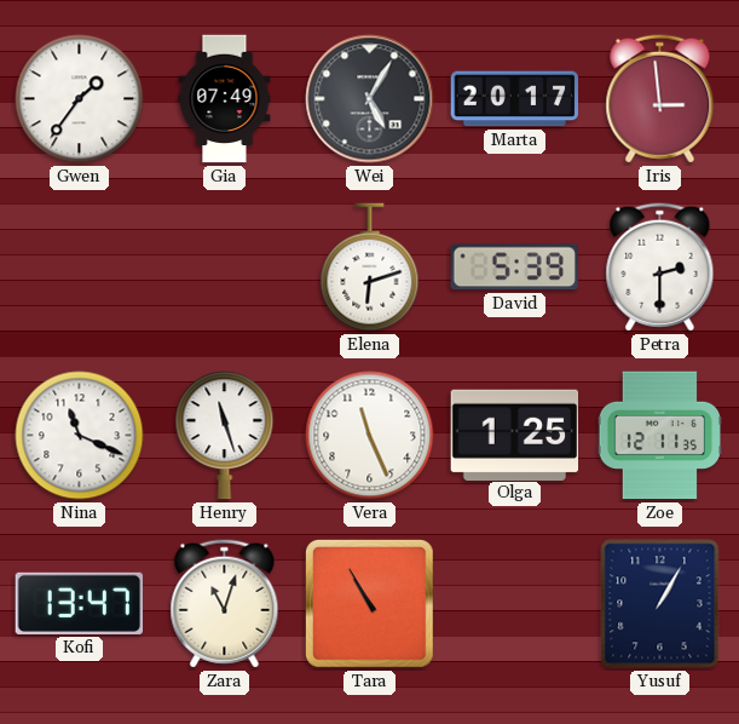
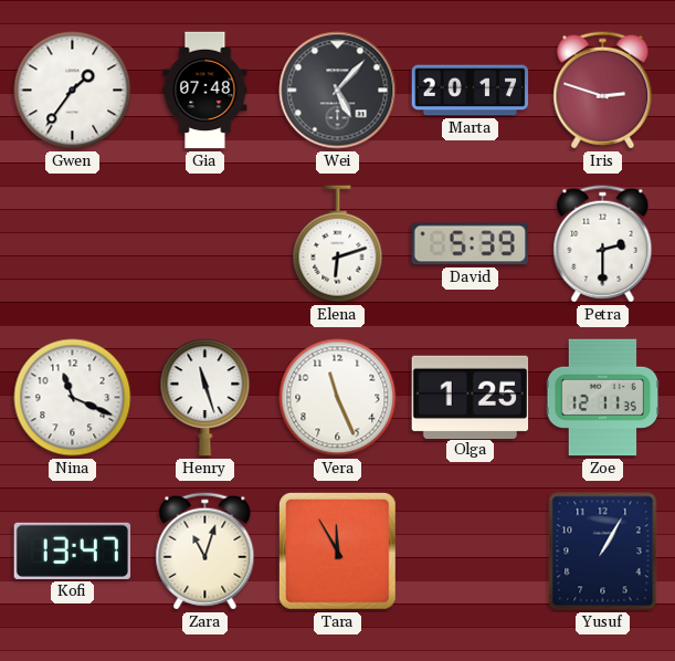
Gia: 07:49 -> 07:48 (205, 91)
Wei: 5:05 -> 5:07 (338, 91)
Iris: 2:59 -> 2:48 (603, 91)
Tara: 10:55 -> 11:55 (338, 552)
